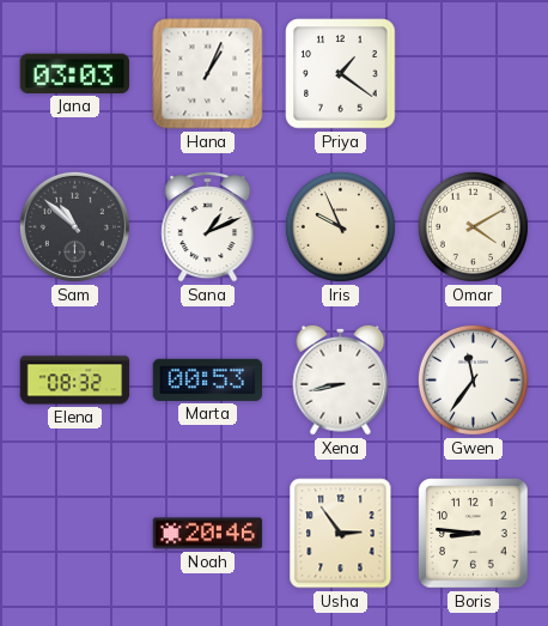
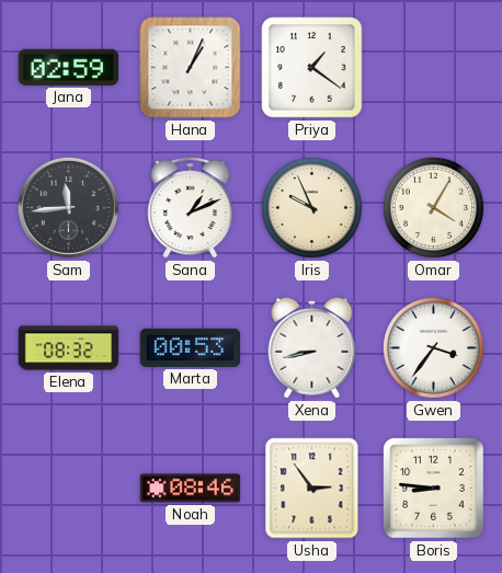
Jana: 03:03 -> 02:59 (69, 67)
Sam: 10:52 -> 11:44 (68, 207)
Omar: 4:10 -> 4:05 (433, 207)
Gwen: 11:36 -> 3:36 (433, 347)
Noah: 20:46 -> 08:46 (191, 489)
